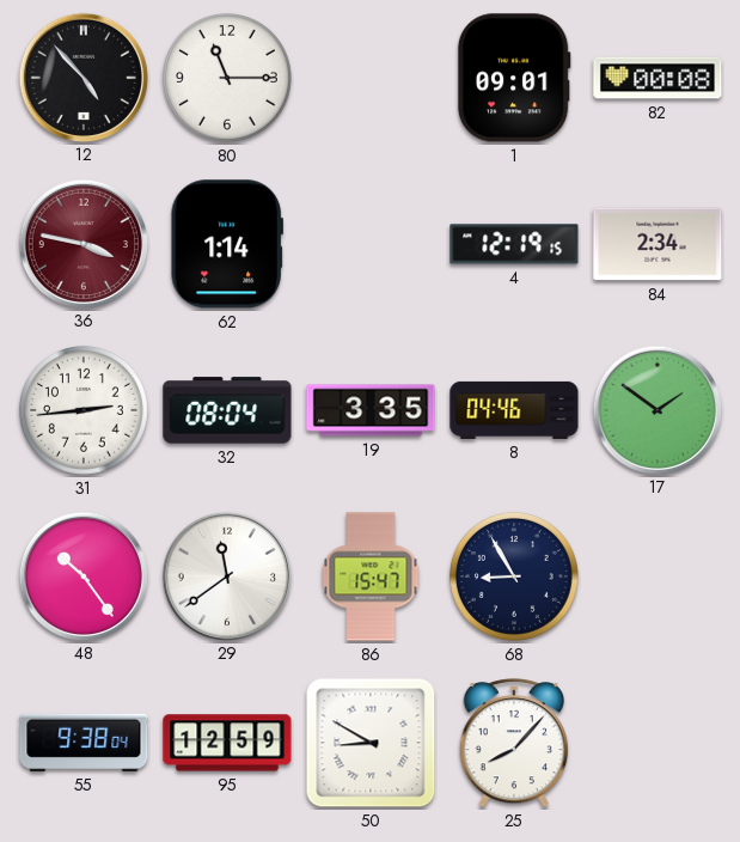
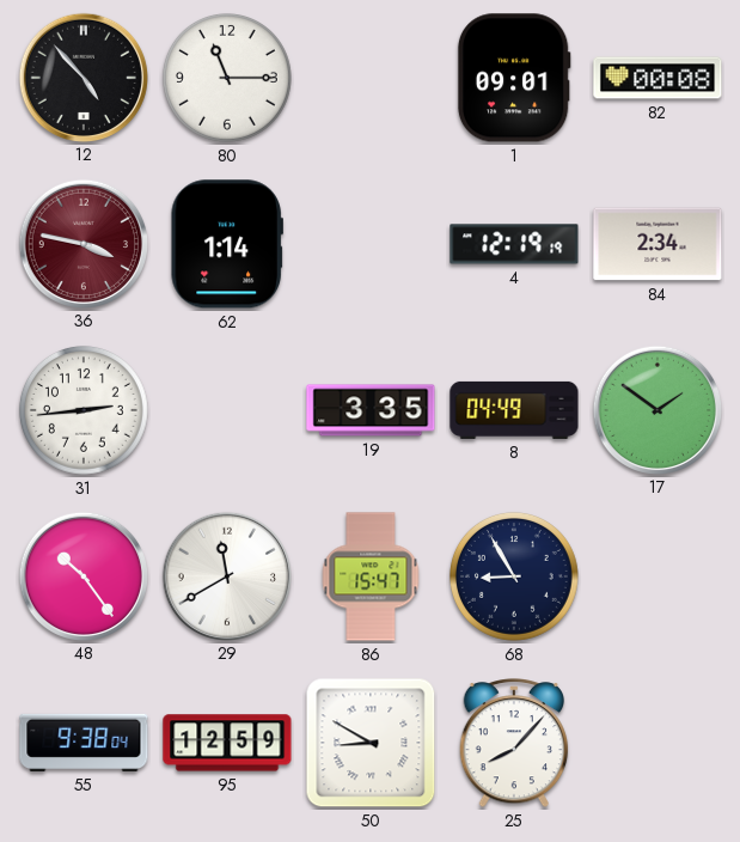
4: 12:19:15 -> 12:19:19 (514, 244)
32: 08:04 -> none (227, 410)
8: 04:46 -> 04:49 (514, 410)
29: 11:39 -> 11:40 (226, 575)
